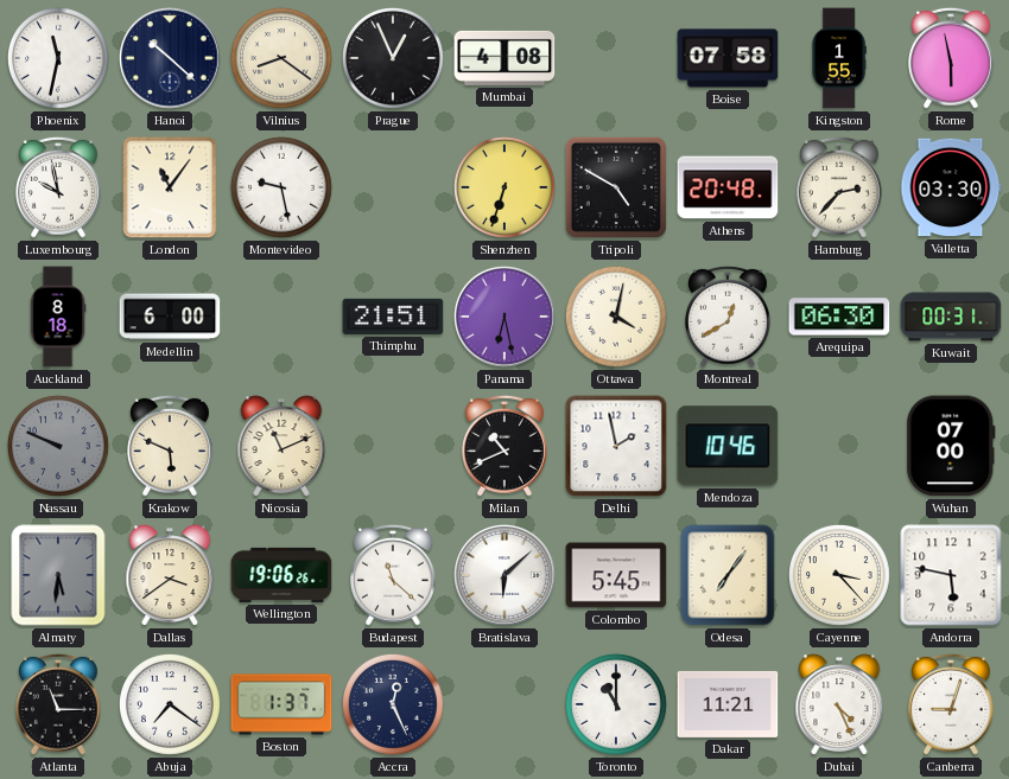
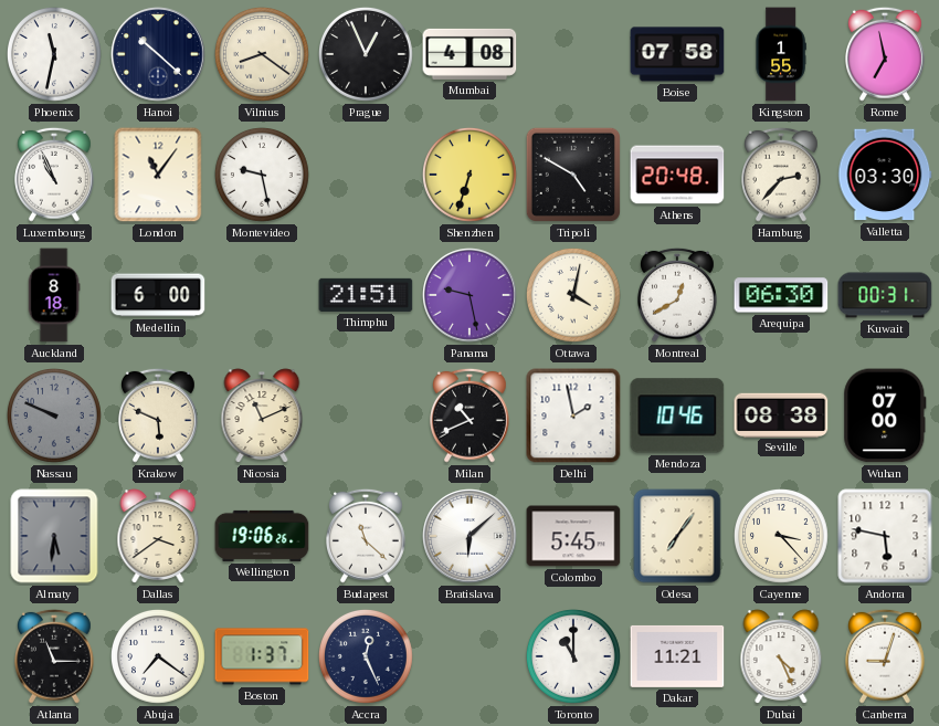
Rome: 5:58 -> 6:58 (886, 54)
Luxembourg: 9:58 -> 10:56 (55, 175)
Panama: 6:28 -> 9:28 (469, 295)
Seville: none -> 08:38 (781, 414)
